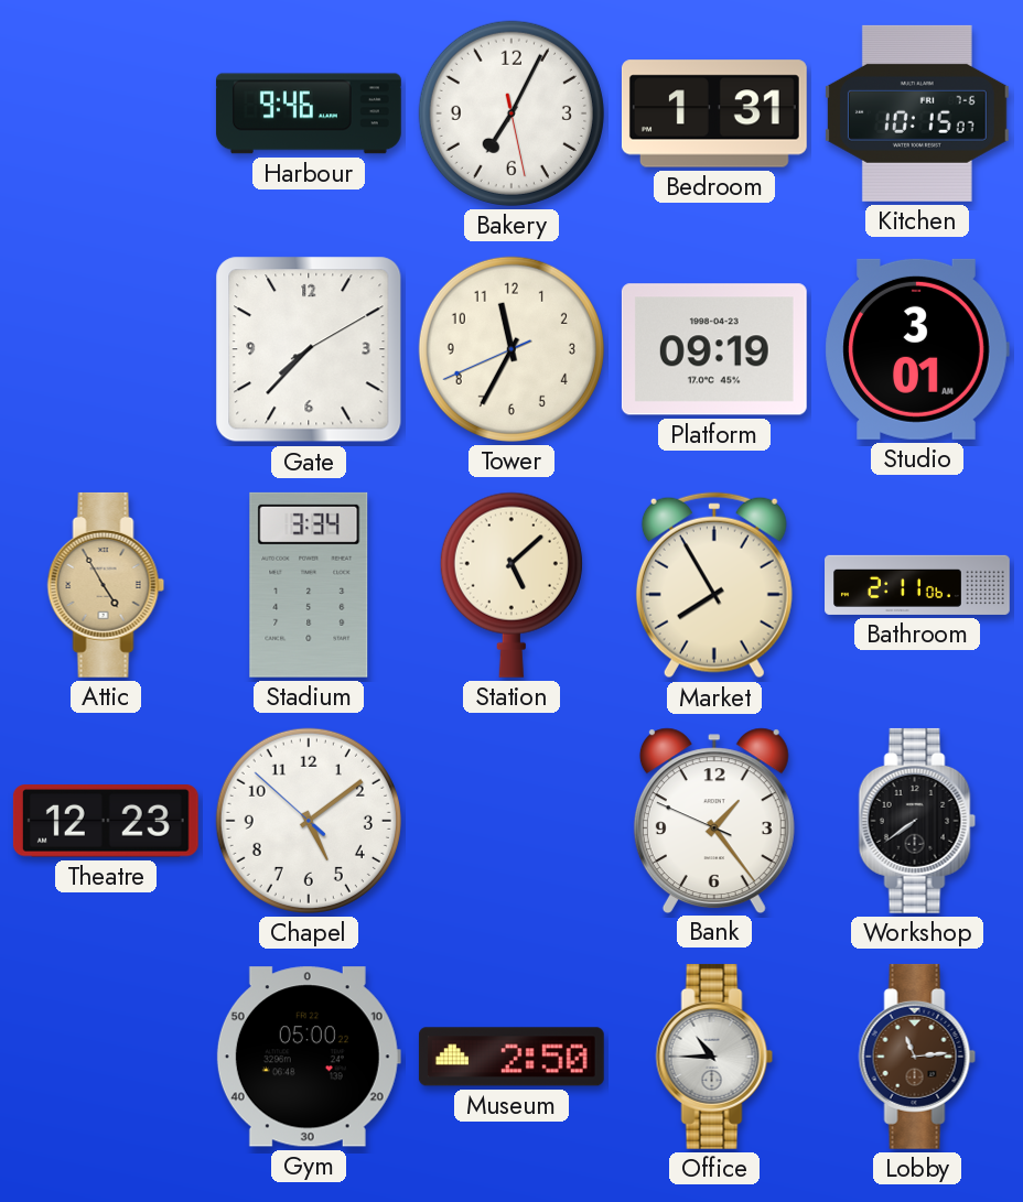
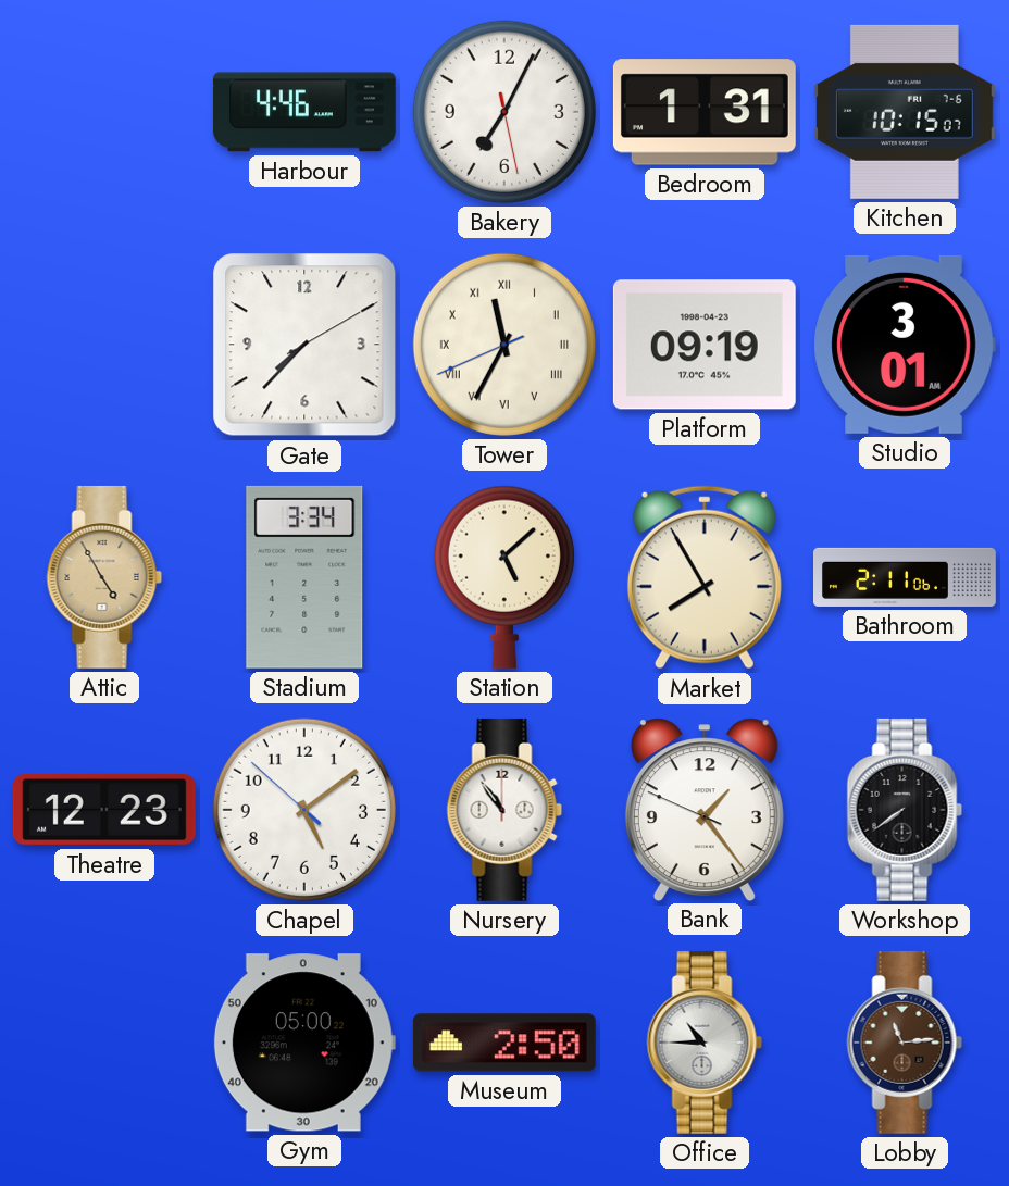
Harbour: 9:46 -> 4:46 (304, 112)
Tower numerals: Arabic -> Roman (505, 345)
Nursery: none -> 10:54 (505, 810)
